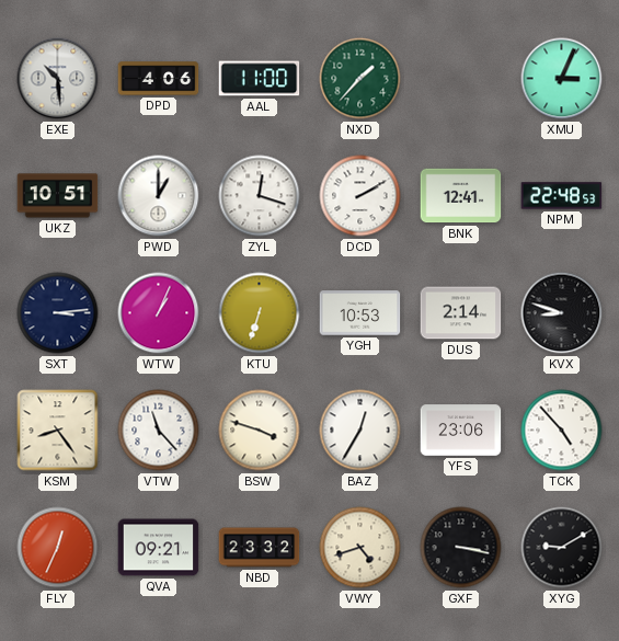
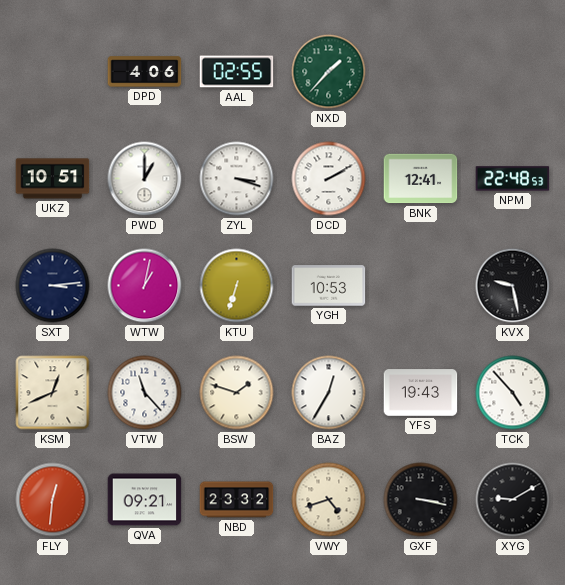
EXE: 10:29 -> none (58, 79)
AAL: 11:00 -> 02:55 (237, 72)
XMU: 3:04 -> none (562, 79)
ZYL: 12:18 -> 3:18 (237, 179)
WTW: 1:04 -> 1:02 (145, 286)
DUS: 2:14 -> none (461, 313)
KVX: 8:48 -> 9:28 (513, 286)
KSM: 8:24 -> 12:41 (53, 393)
BSW: 3:48 -> 1:48 (237, 393)
YFS: 23:06 -> 19:43 (421, 393)
FLY: 12:34 -> 12:31 (53, 500)
